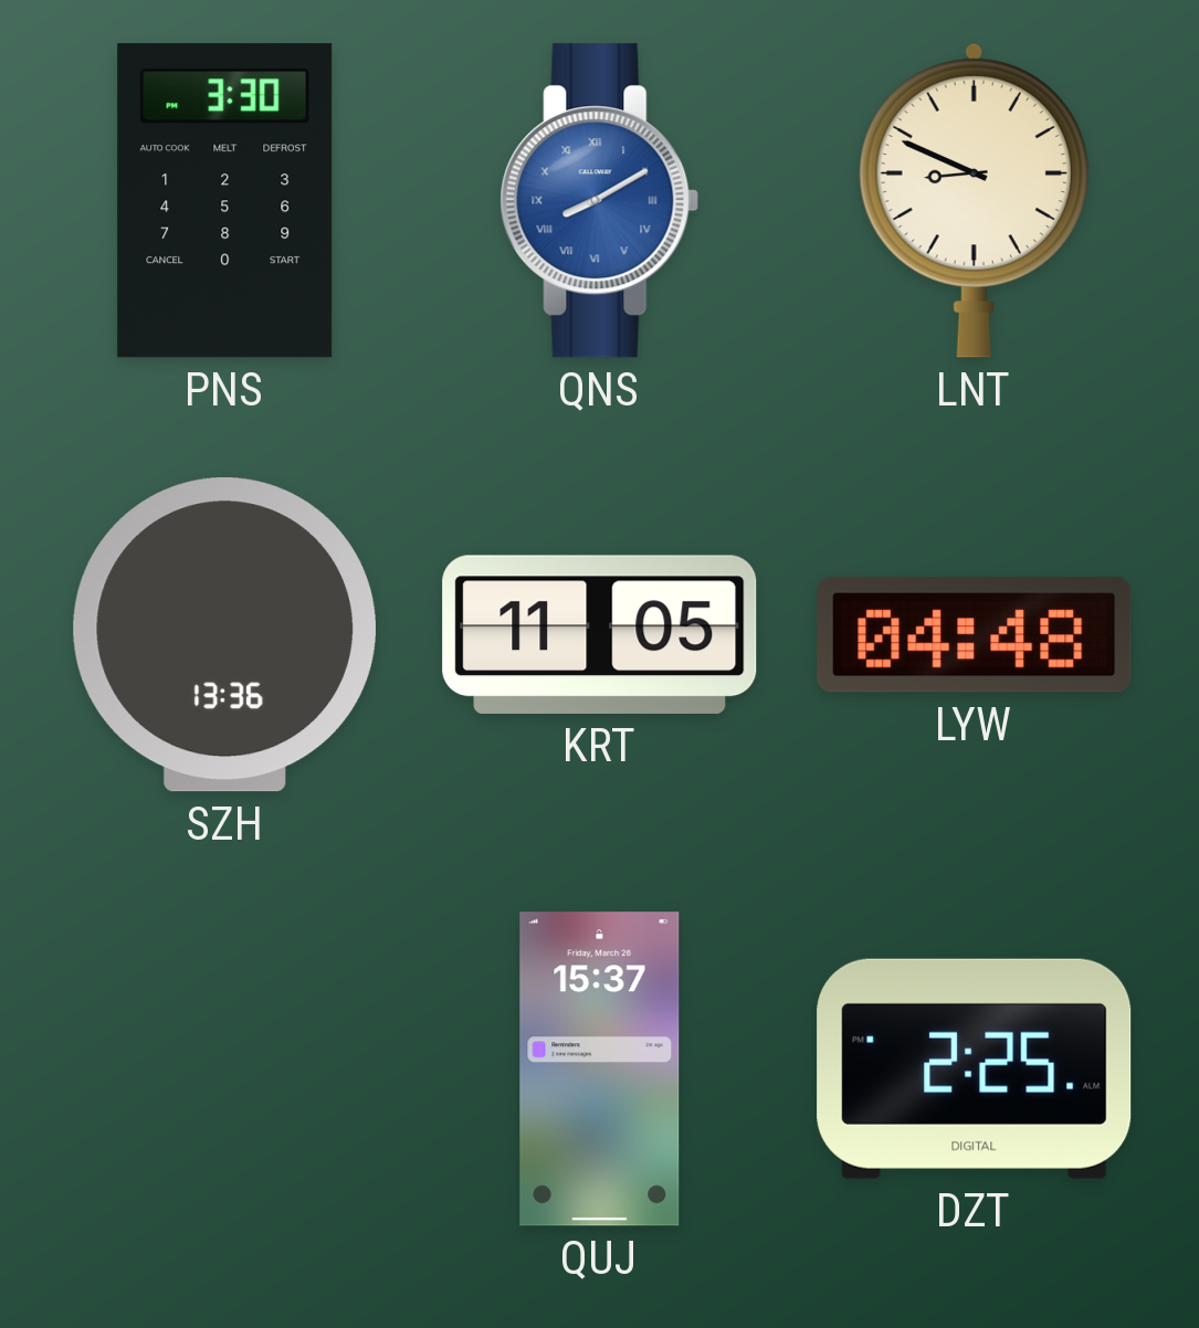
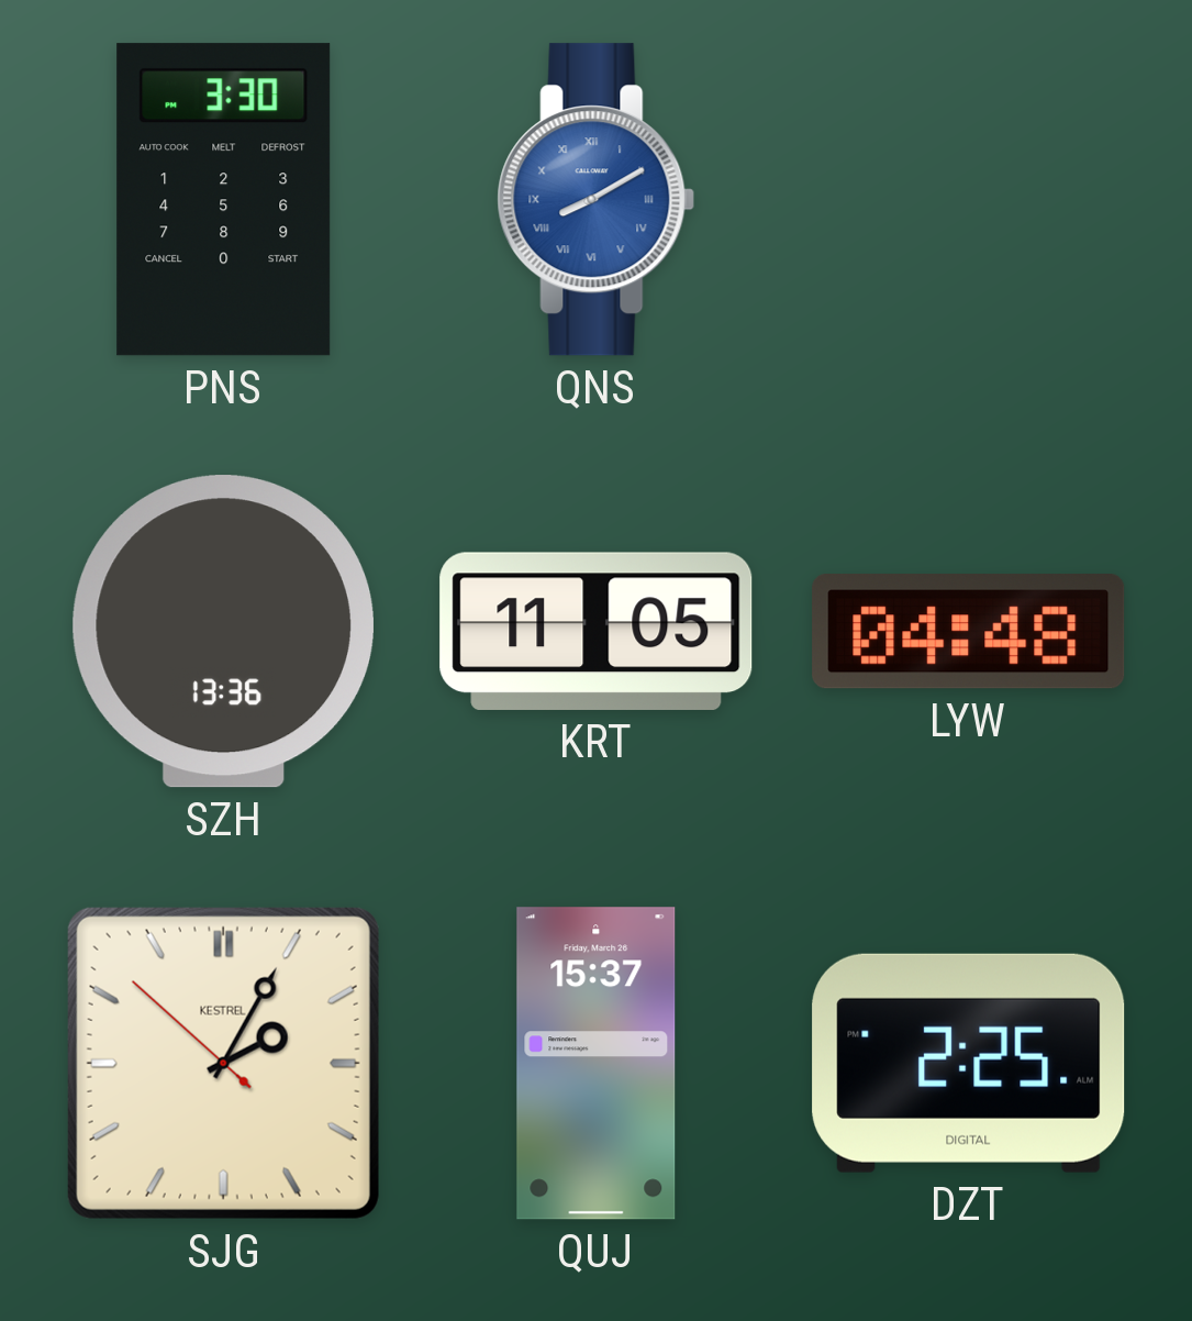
LNT: 8:49 -> none (974, 200)
SJG: none -> 2:04 (223, 1063)
